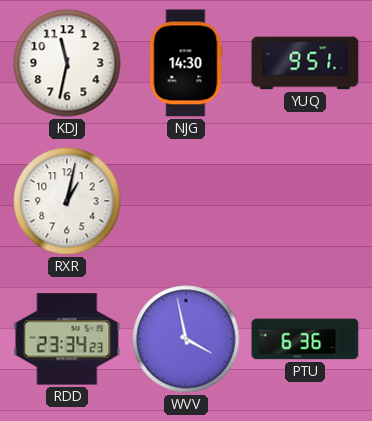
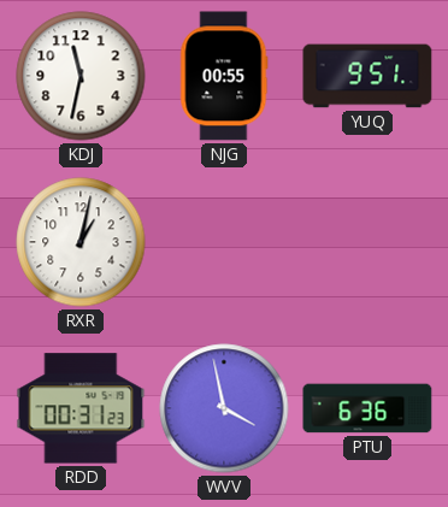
NJG: 14:30 -> 00:55 (224, 76)
RDD: 23:34 -> 00:31 (81, 408)
